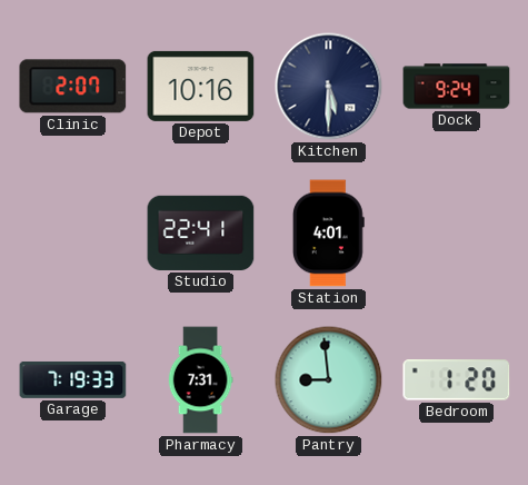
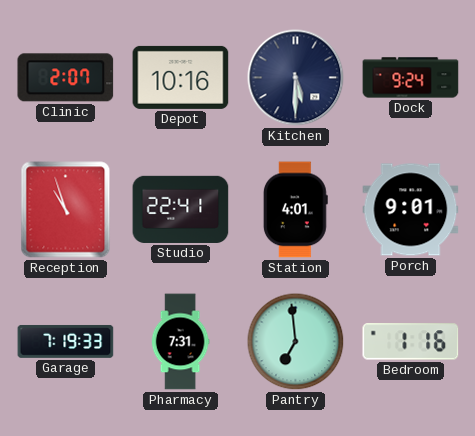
Reception: none -> 10:57 (66, 210)
Porch: none -> 9:01 (411, 210)
Pantry: 8:59 -> 6:59 (296, 342)
Bedroom: 1:20 -> 1:16 (411, 342)
